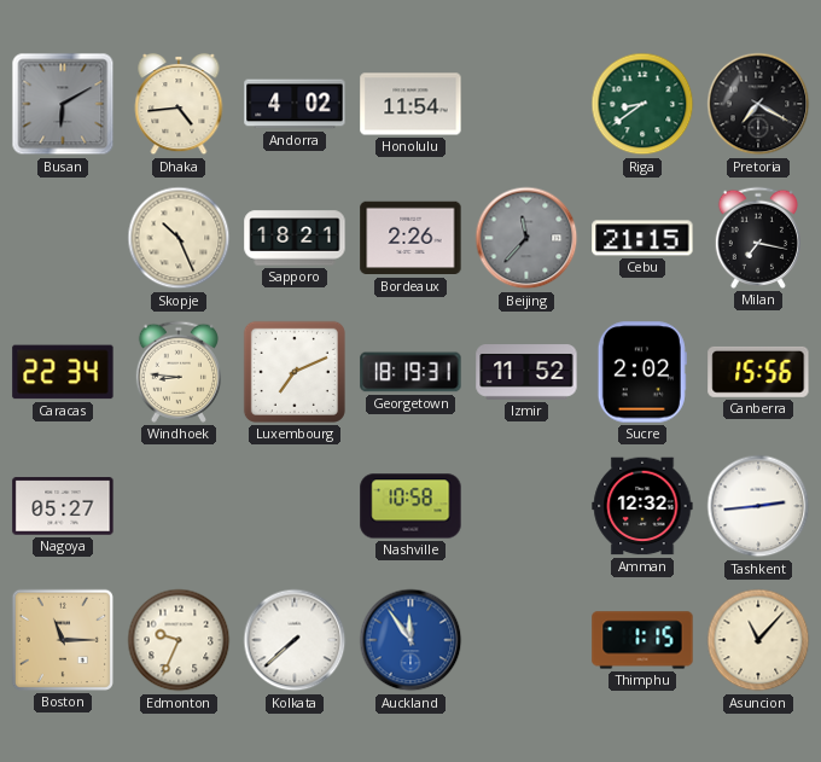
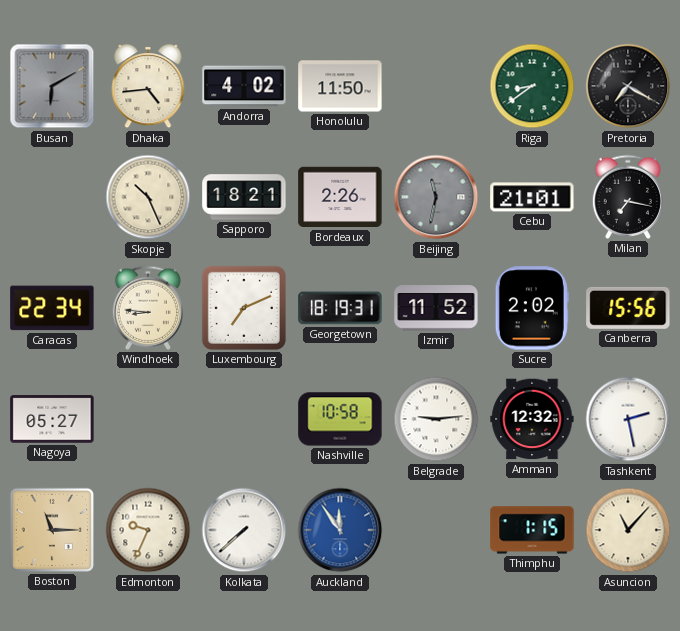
Honolulu: 11:54 -> 11:50 (340, 86)
Beijing: 11:37 -> 11:32 (436, 197)
Cebu: 21:15 -> 21:01 (532, 197)
Belgrade: none -> 9:14 (436, 419)
Tashkent: 2:44 -> 2:28 (628, 419)
